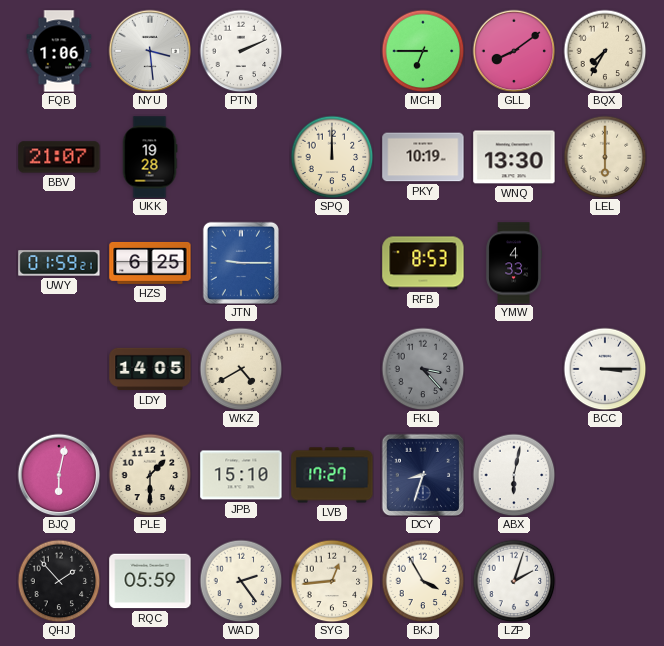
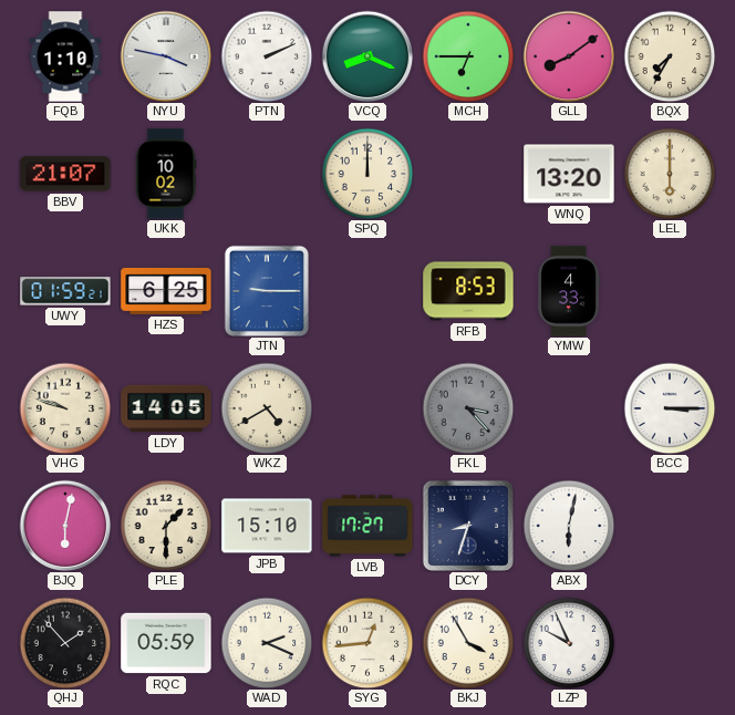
FQB: 1:06 -> 1:10 (65, 56)
NYU: 3:29 -> 3:47 (166, 56)
VCQ: none -> 8:19 (367, 56)
UKK: 19:28 -> 10:02 (166, 174)
PKY: 10:19 -> none (423, 157)
WNQ: 13:30 -> 13:20 (569, 174)
VHG: none -> 9:48 (65, 408)
WAD: 2:24 -> 2:19 (267, 643)
LZP: 2:03 -> 9:56 (569, 643)
